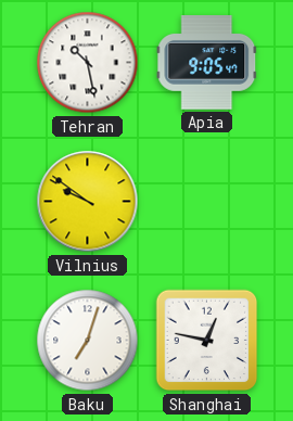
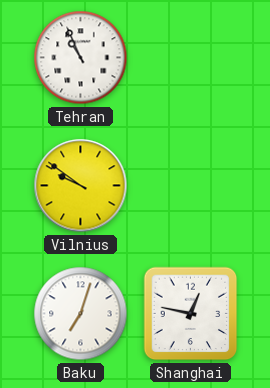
Tehran: 10:28 -> 10:56 (81, 58)
Apia: 9:05 -> none (207, 63)
